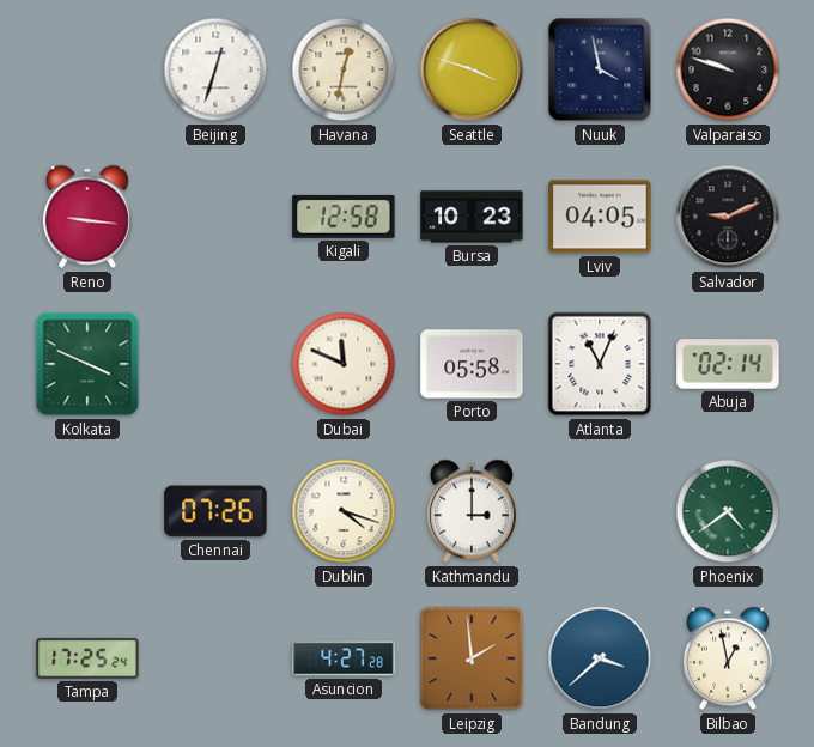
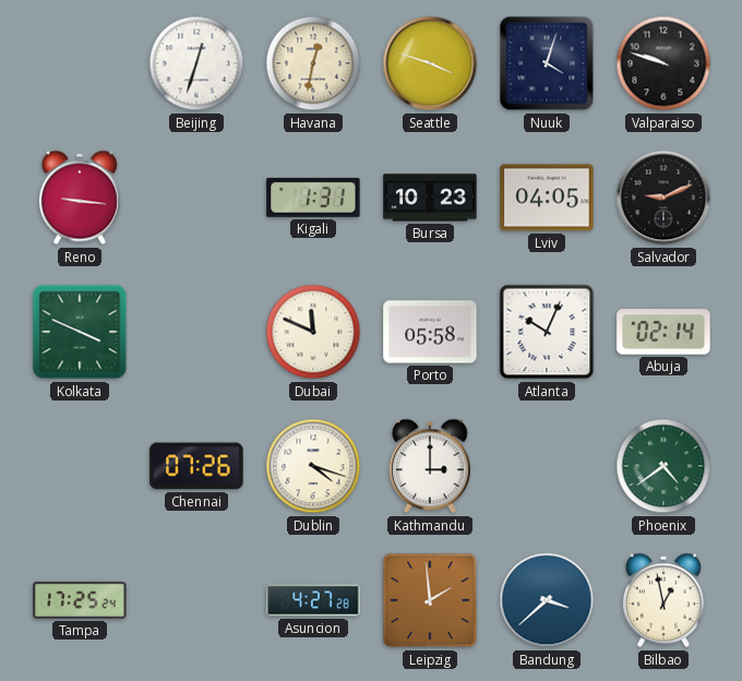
Nuuk: 3:58 -> 4:03 (547, 63)
Kigali: 12:58 -> 1:31 (313, 198)
Atlanta: 11:04 -> 10:04 (547, 332)
